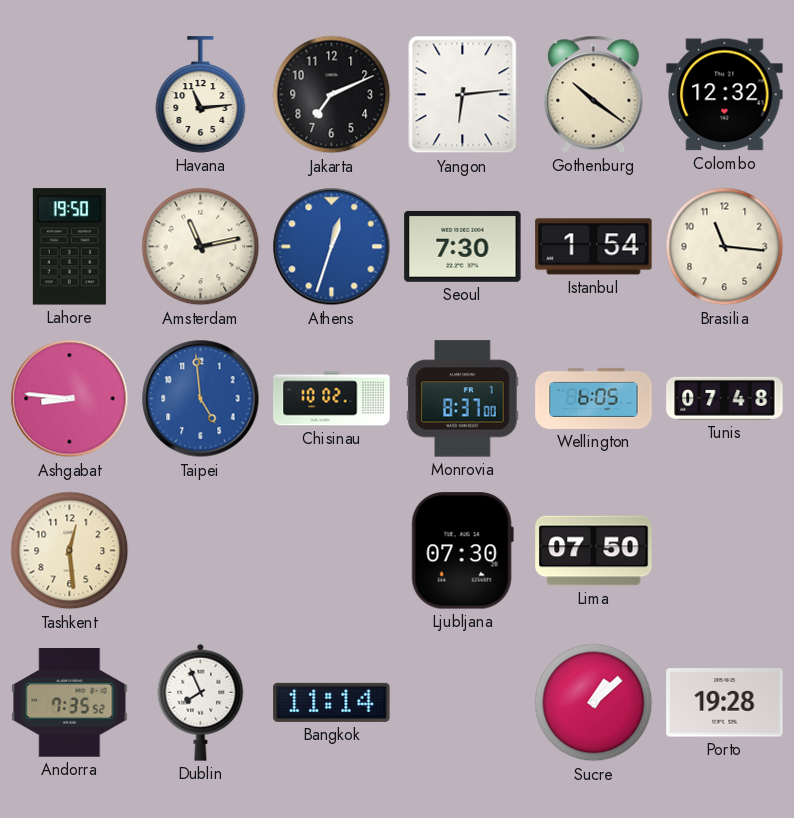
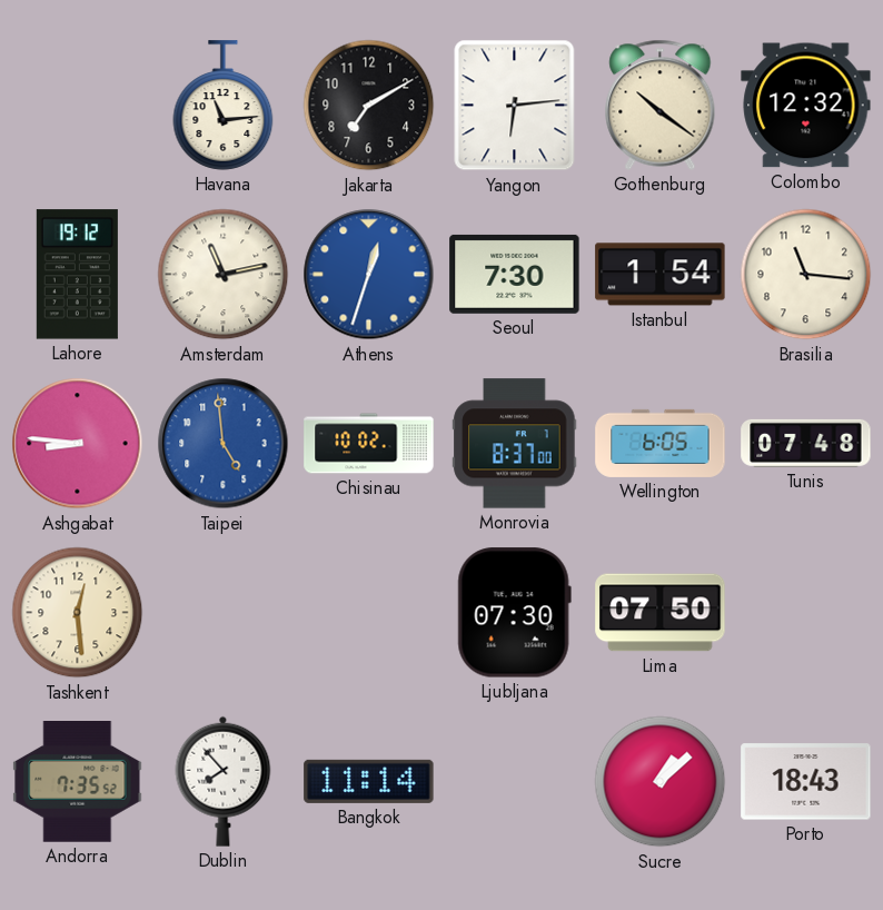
Jakarta: 7:11 -> 7:10 (369, 106)
Lahore: 19:50 -> 19:12 (77, 275)
Dublin: 7:56 -> 7:53 (224, 781)
Porto: 19:28 -> 18:43 (806, 782)
